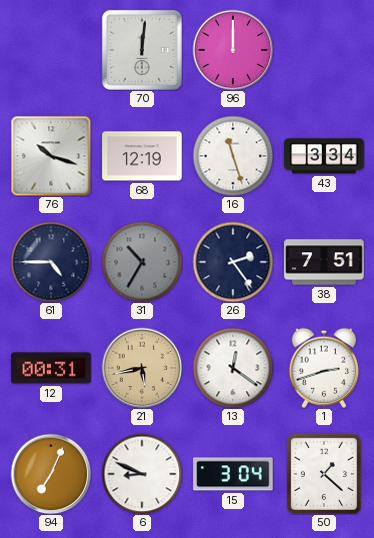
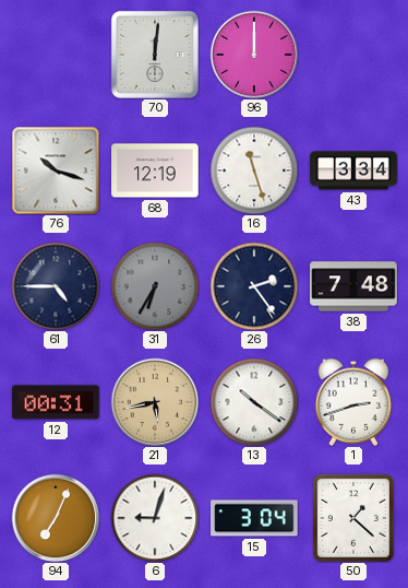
31: 10:35 -> 6:35 (155, 286)
38: 7:51 -> 7:48 (353, 286)
13: 12:21 -> 10:21 (254, 402)
6: 8:49 -> 9:03 (155, 518)
